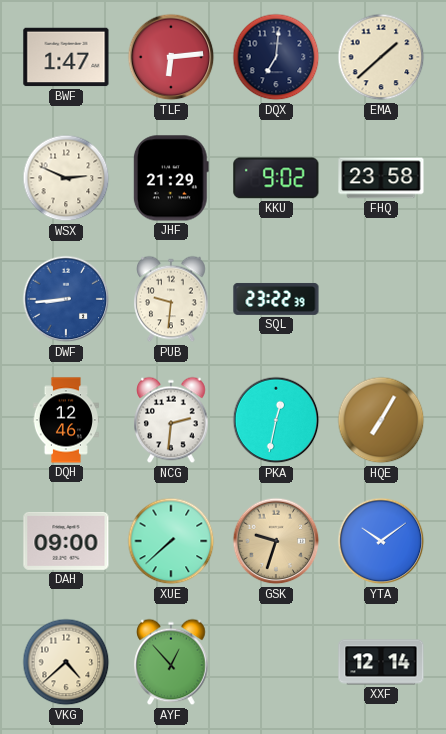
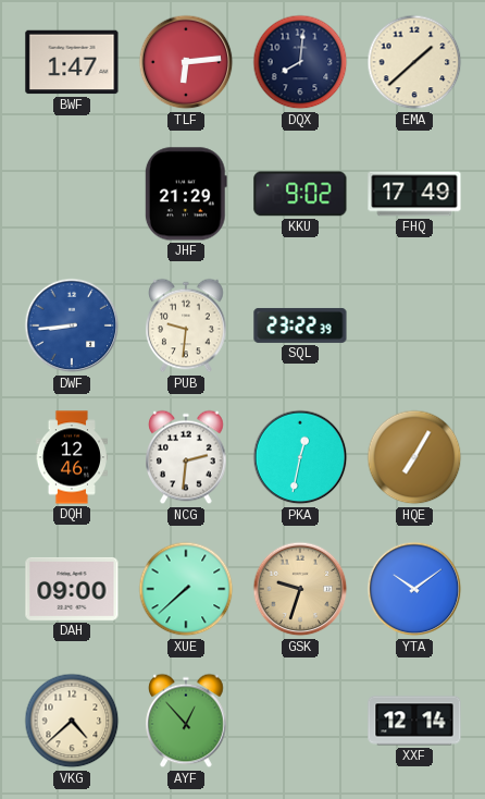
DQX: 7:01 -> 8:01 (300, 62)
WSX: 2:49 -> none (66, 178)
FHQ: 23:58 -> 17:49 (414, 194)
